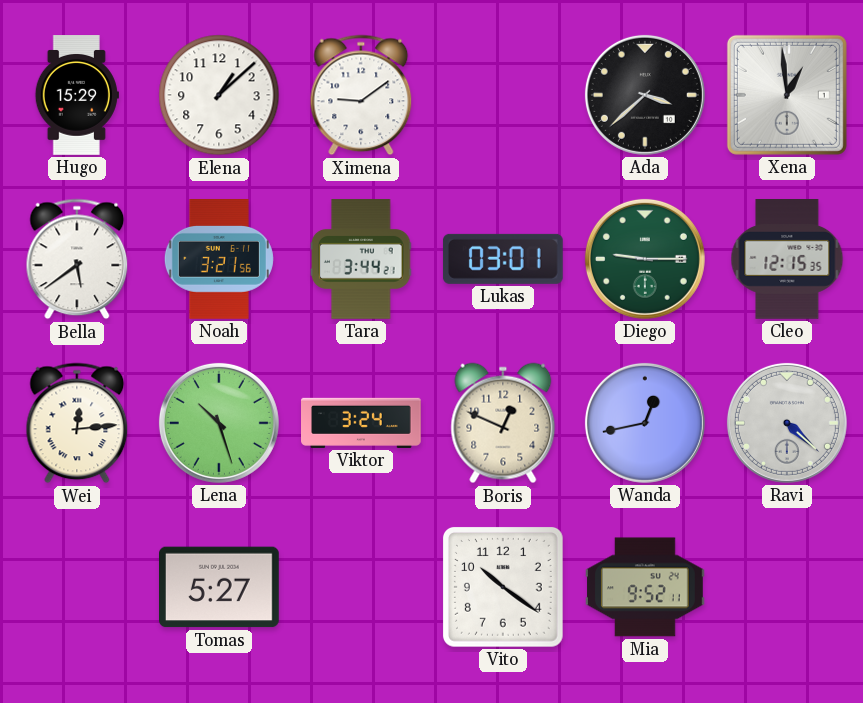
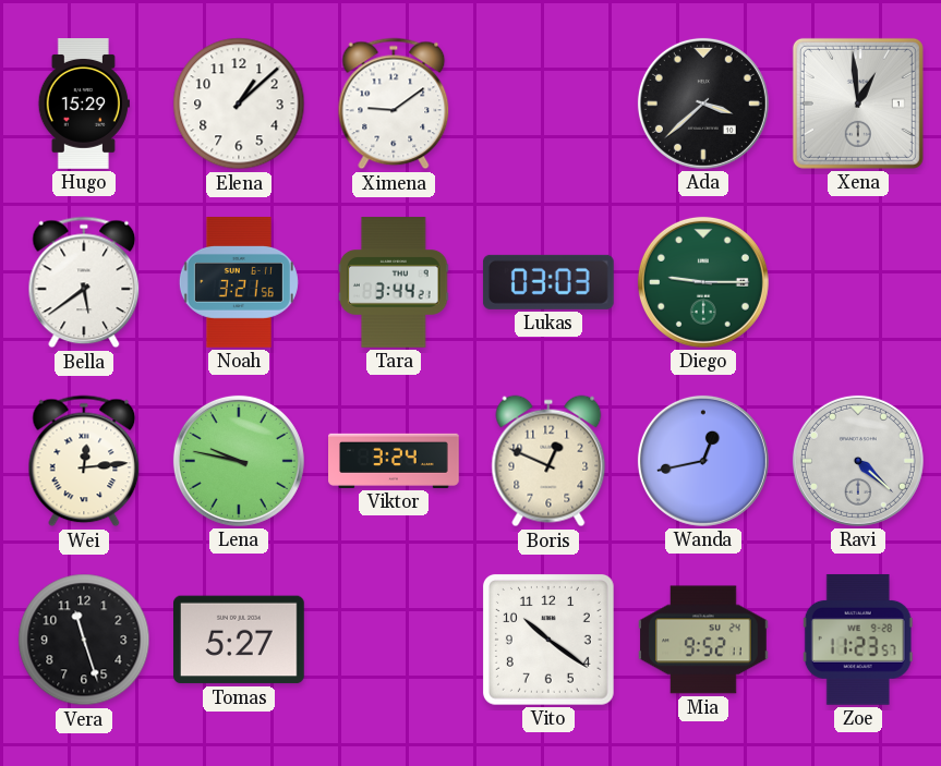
Lukas: 03:01 -> 03:03 (548, 282)
Cleo: 12:15 -> none (787, 260)
Lena: 10:27 -> 9:47 (239, 461)
Vera: none -> 11:27 (84, 640)
Zoe: none -> 11:23 (858, 640)
